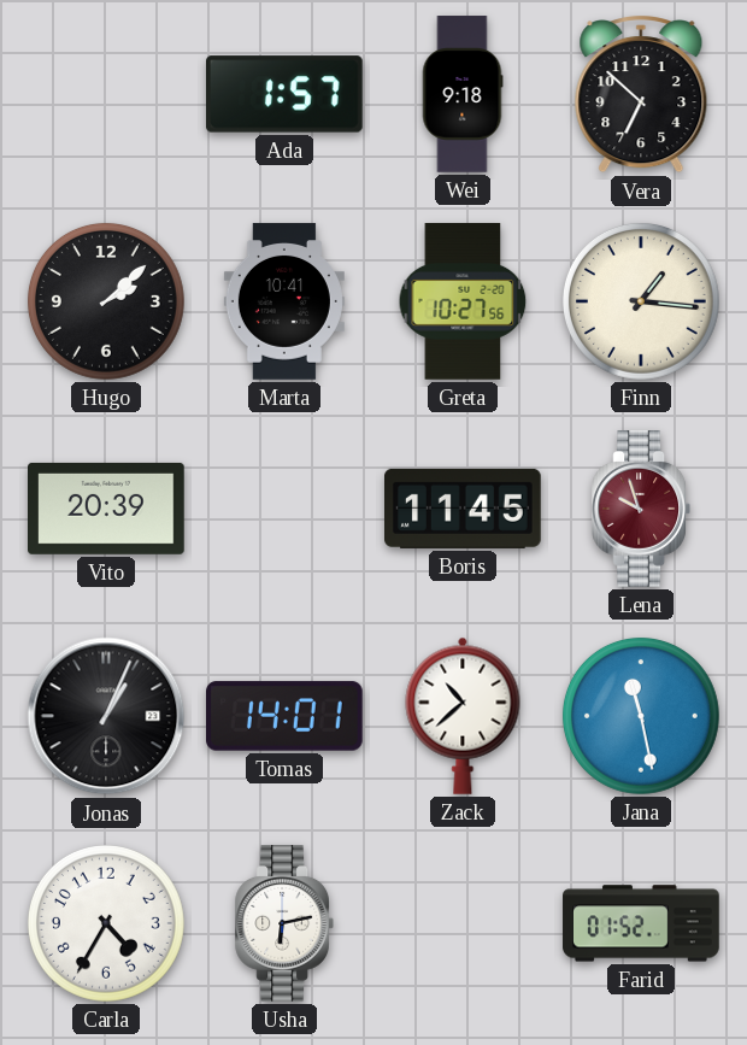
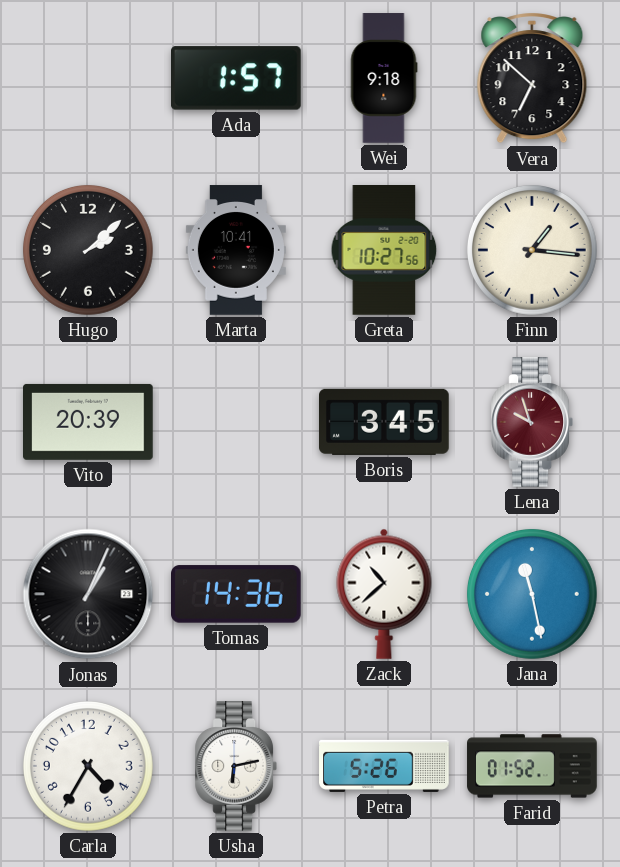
Boris: 11:45 -> 3:45 (385, 422)
Tomas: 14:01 -> 14:36 (237, 594)
Petra: none -> 5:26 (384, 766)
